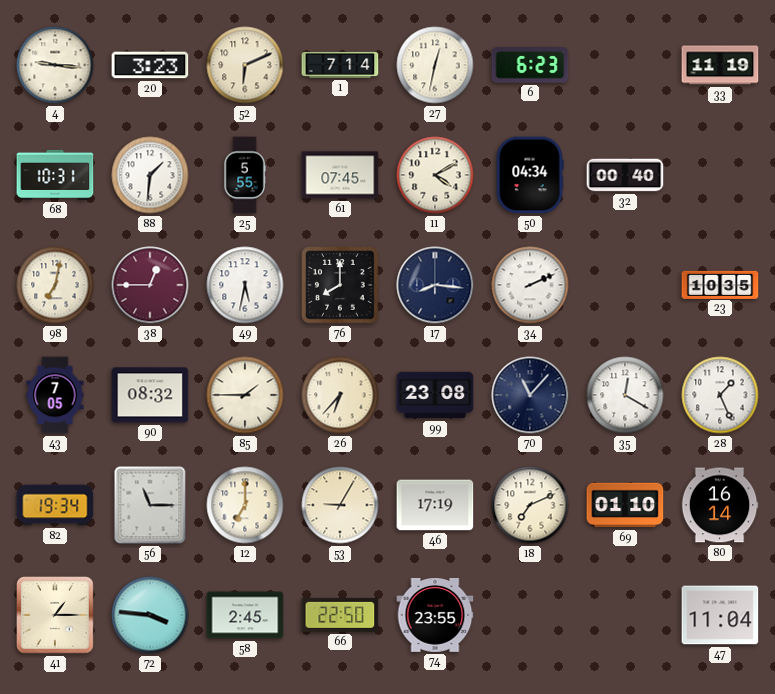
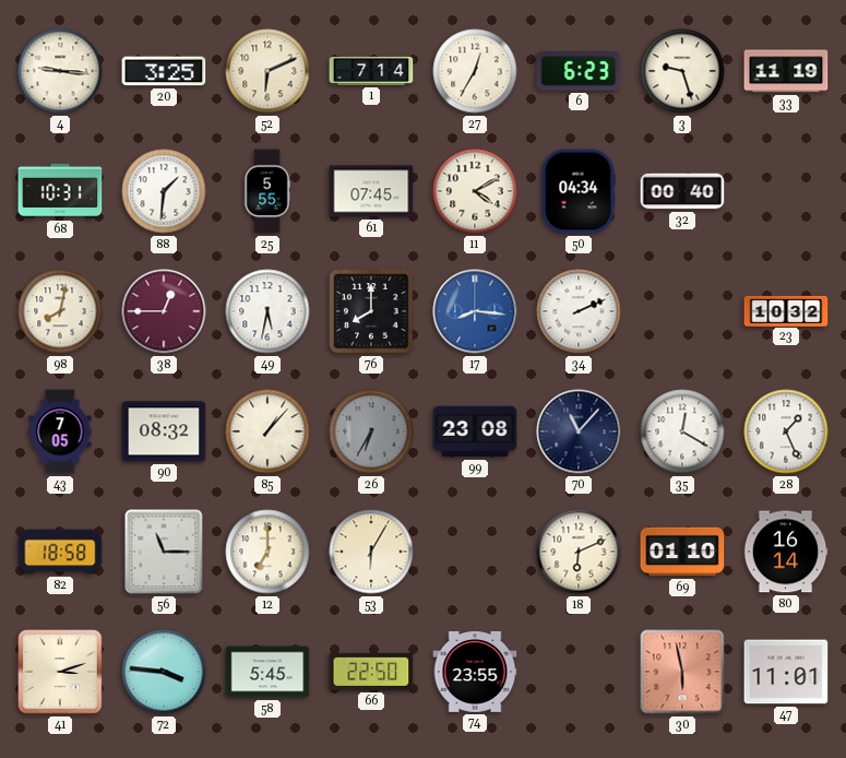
20: 3:23 -> 3:25 (164, 71)
27: 12:32 -> 12:35 (475, 71)
3: none -> 9:27 (682, 71)
98: 7:02 -> 8:02 (60, 311)
17 dial: navy -> blue (475, 311)
23: 10:35 -> 10:32 (786, 310)
85: 1:45 -> 1:07 (267, 431)
26: 6:37 -> 6:35 (371, 431)
26 dial: cream -> grey (371, 431)
82: 19:34 -> 18:58 (60, 552)
53: 9:05 -> 6:05 (371, 552)
46: 17:19 -> none (435, 505)
18: 7:11 -> 6:11 (579, 552)
41: 1:15 -> 3:12 (61, 673)
58: 2:45 -> 5:45 (267, 672)
30: none -> 5:58 (682, 672)
47: 11:04 -> 11:01 (786, 672)
